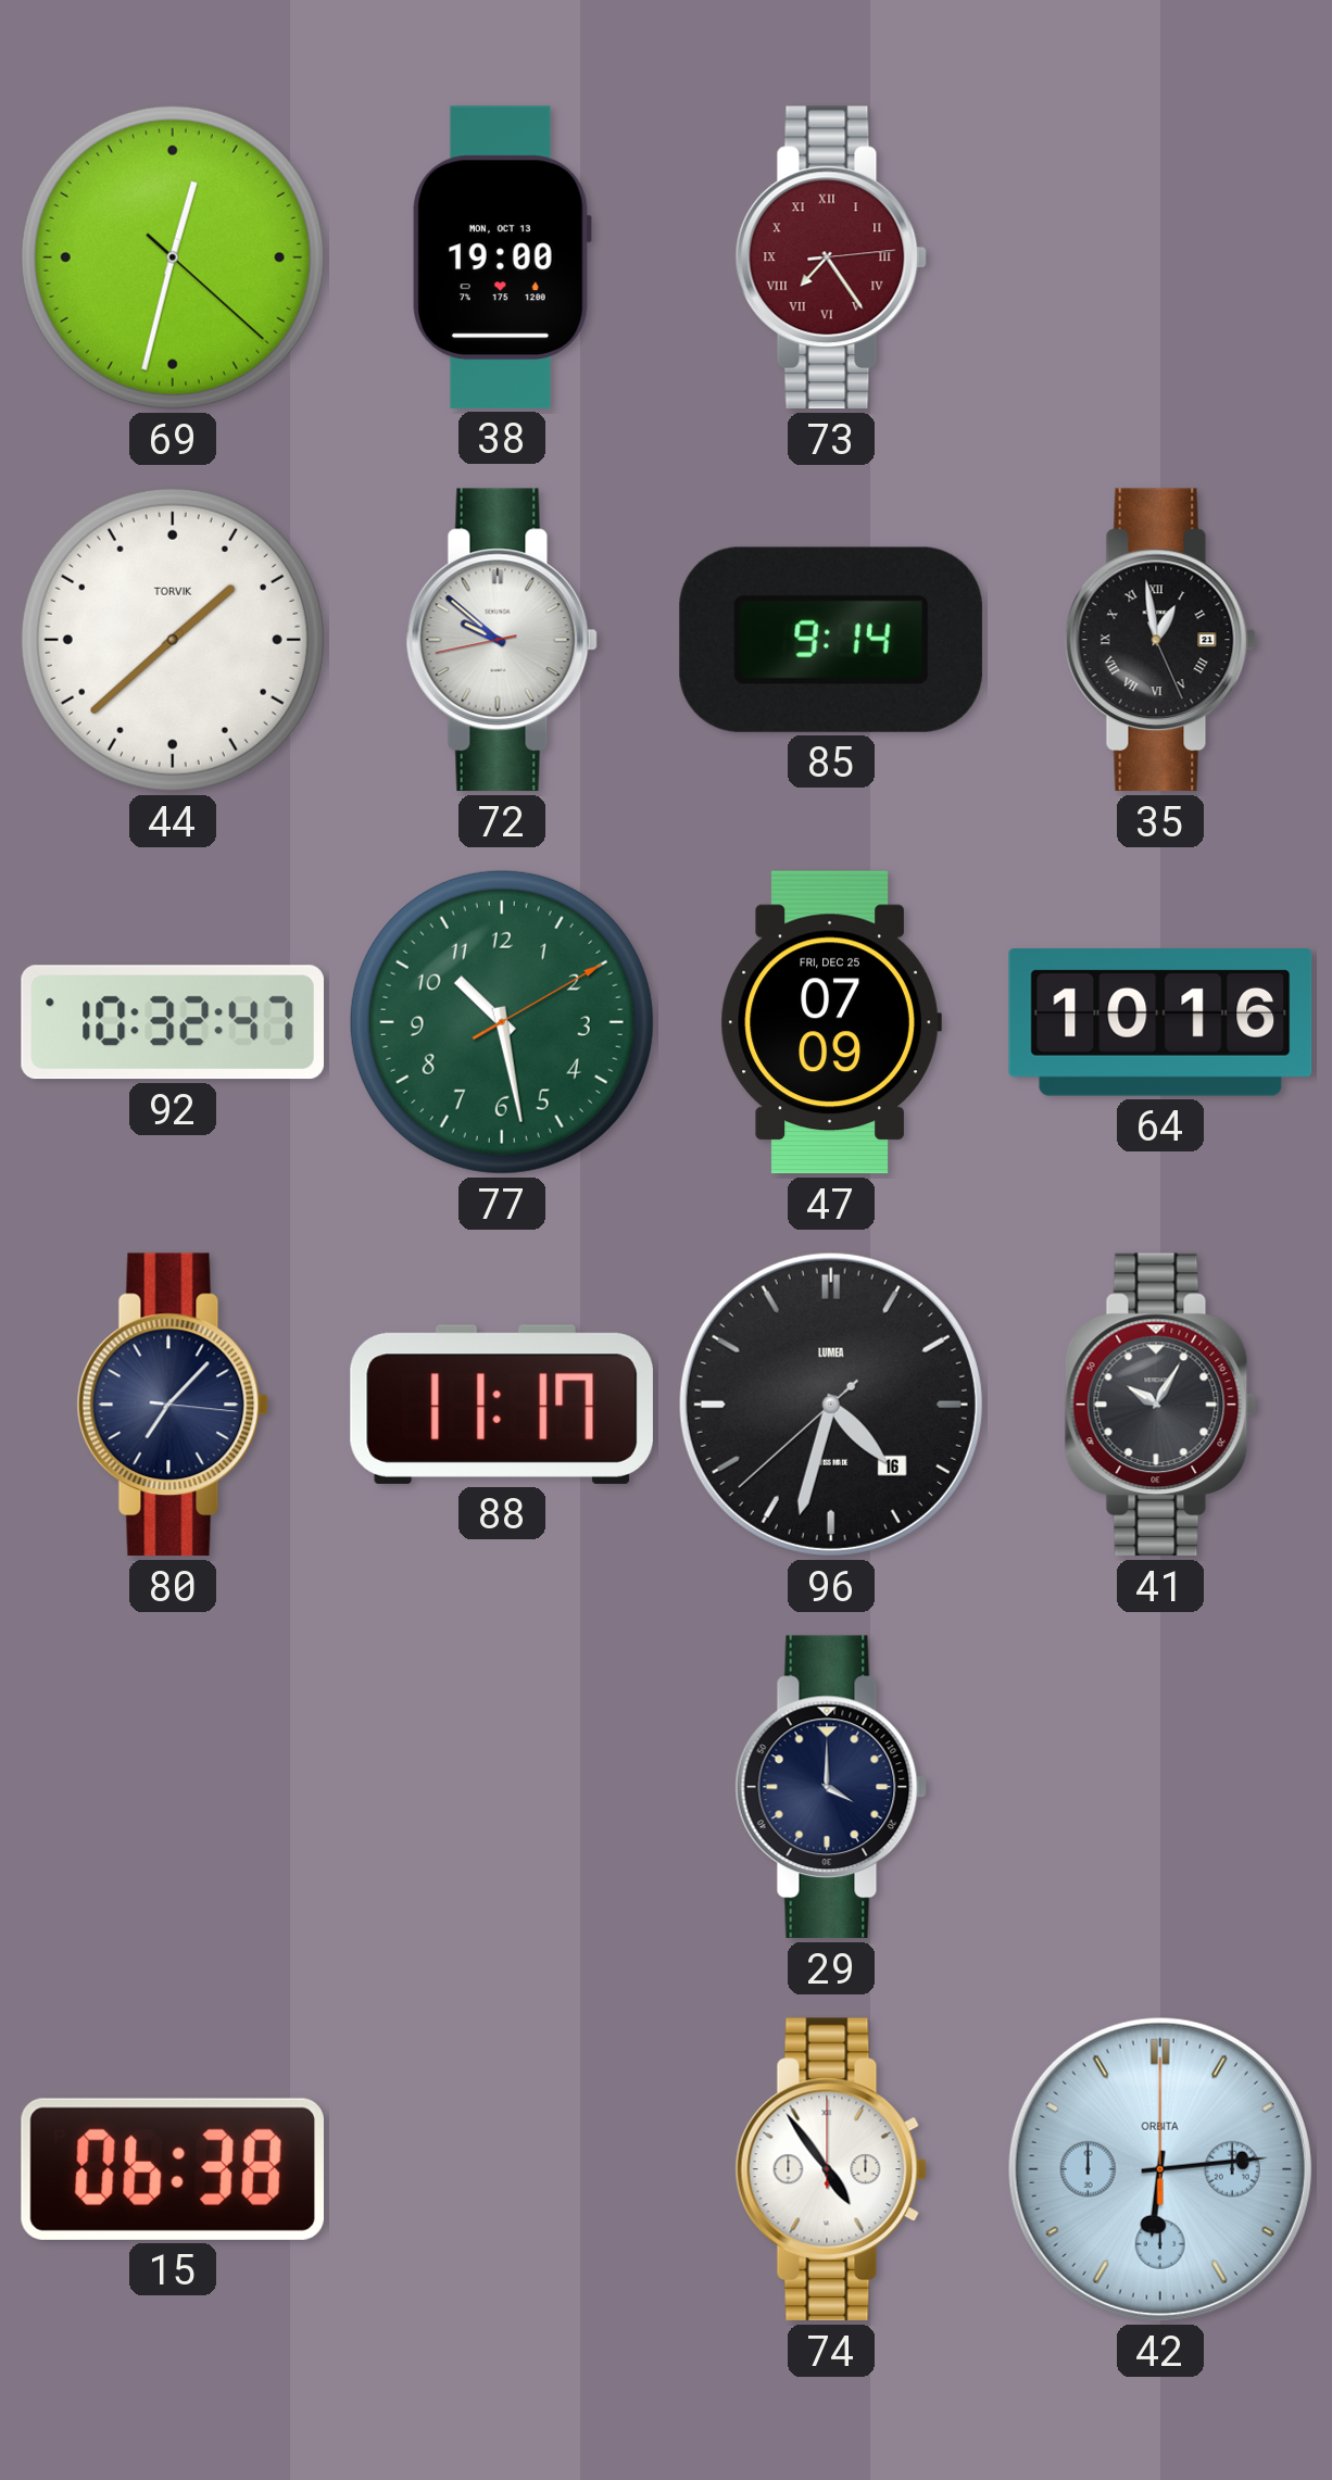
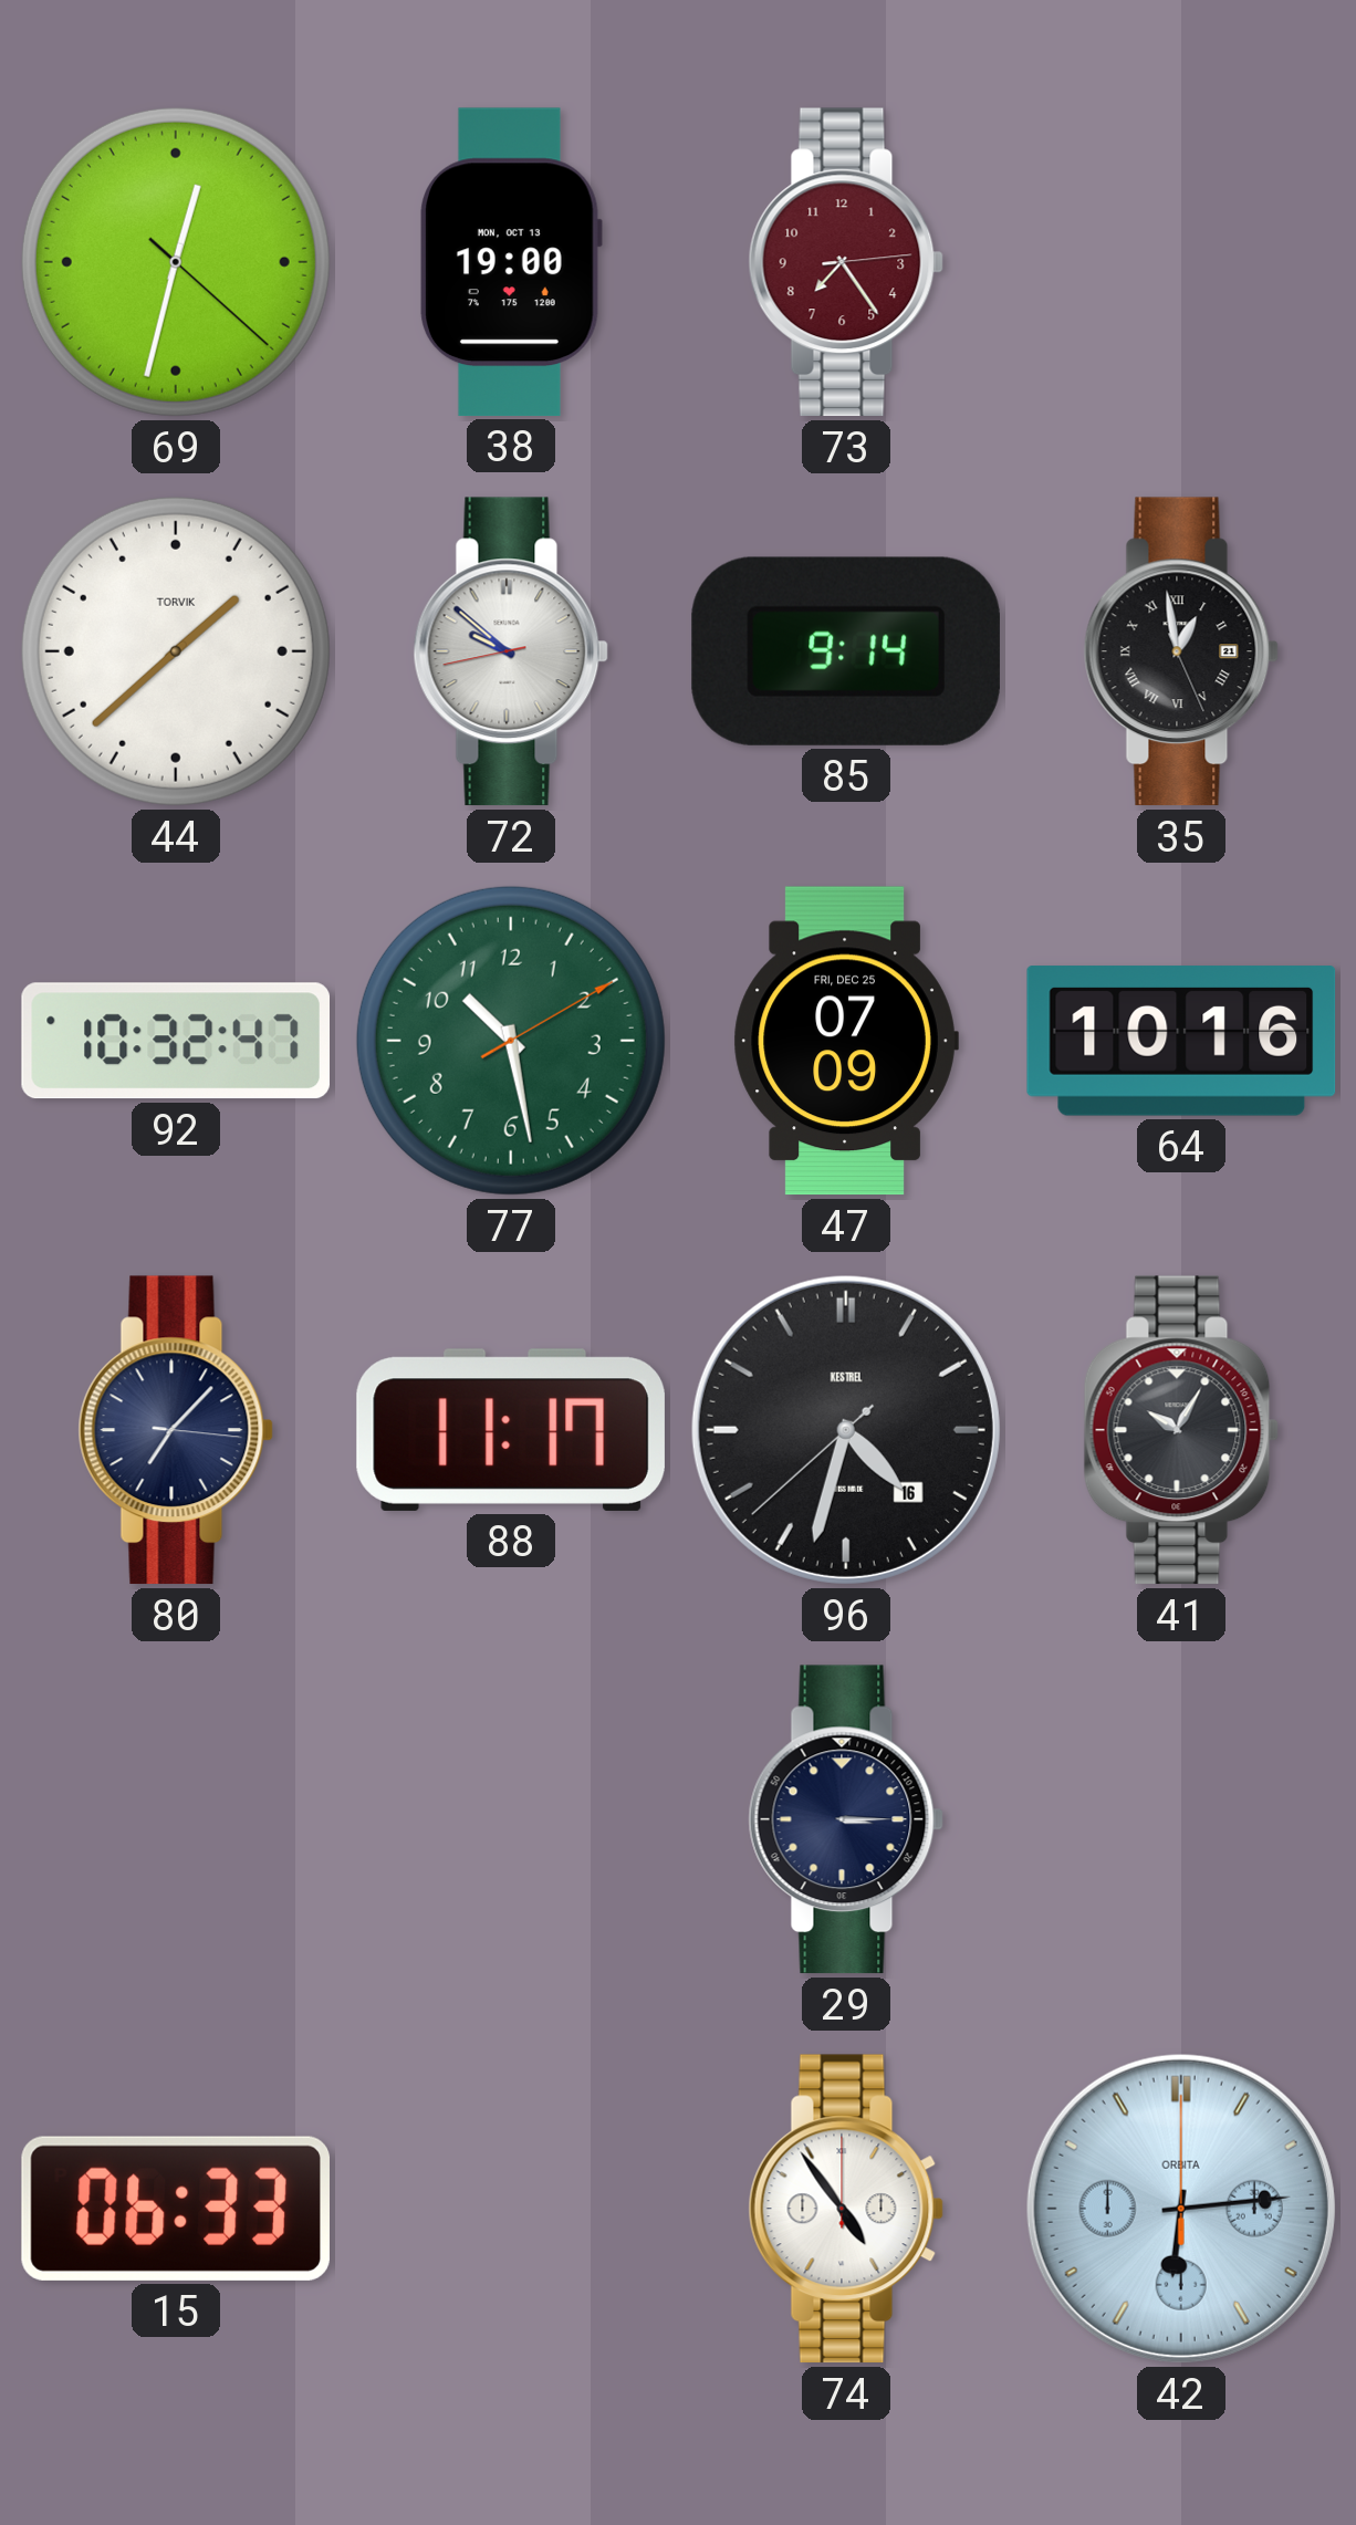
73 numerals: Roman -> Arabic (846, 262)
96 brand: LUMEA -> KESTREL (846, 1430)
29: 4:00 -> 3:15 (846, 1819)
15: 06:38 -> 06:33 (176, 2209)
